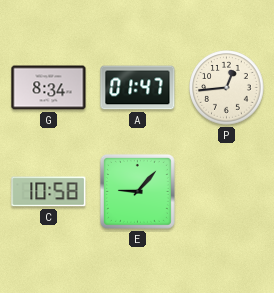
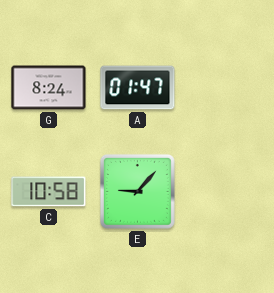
G: 8:34 -> 8:24 (49, 88)
P: 12:44 -> none (227, 88)
